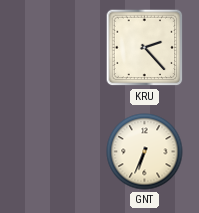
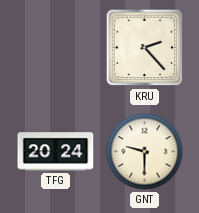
TFG: none -> 20:24 (56, 152)
GNT: 6:34 -> 9:30 (145, 152)
